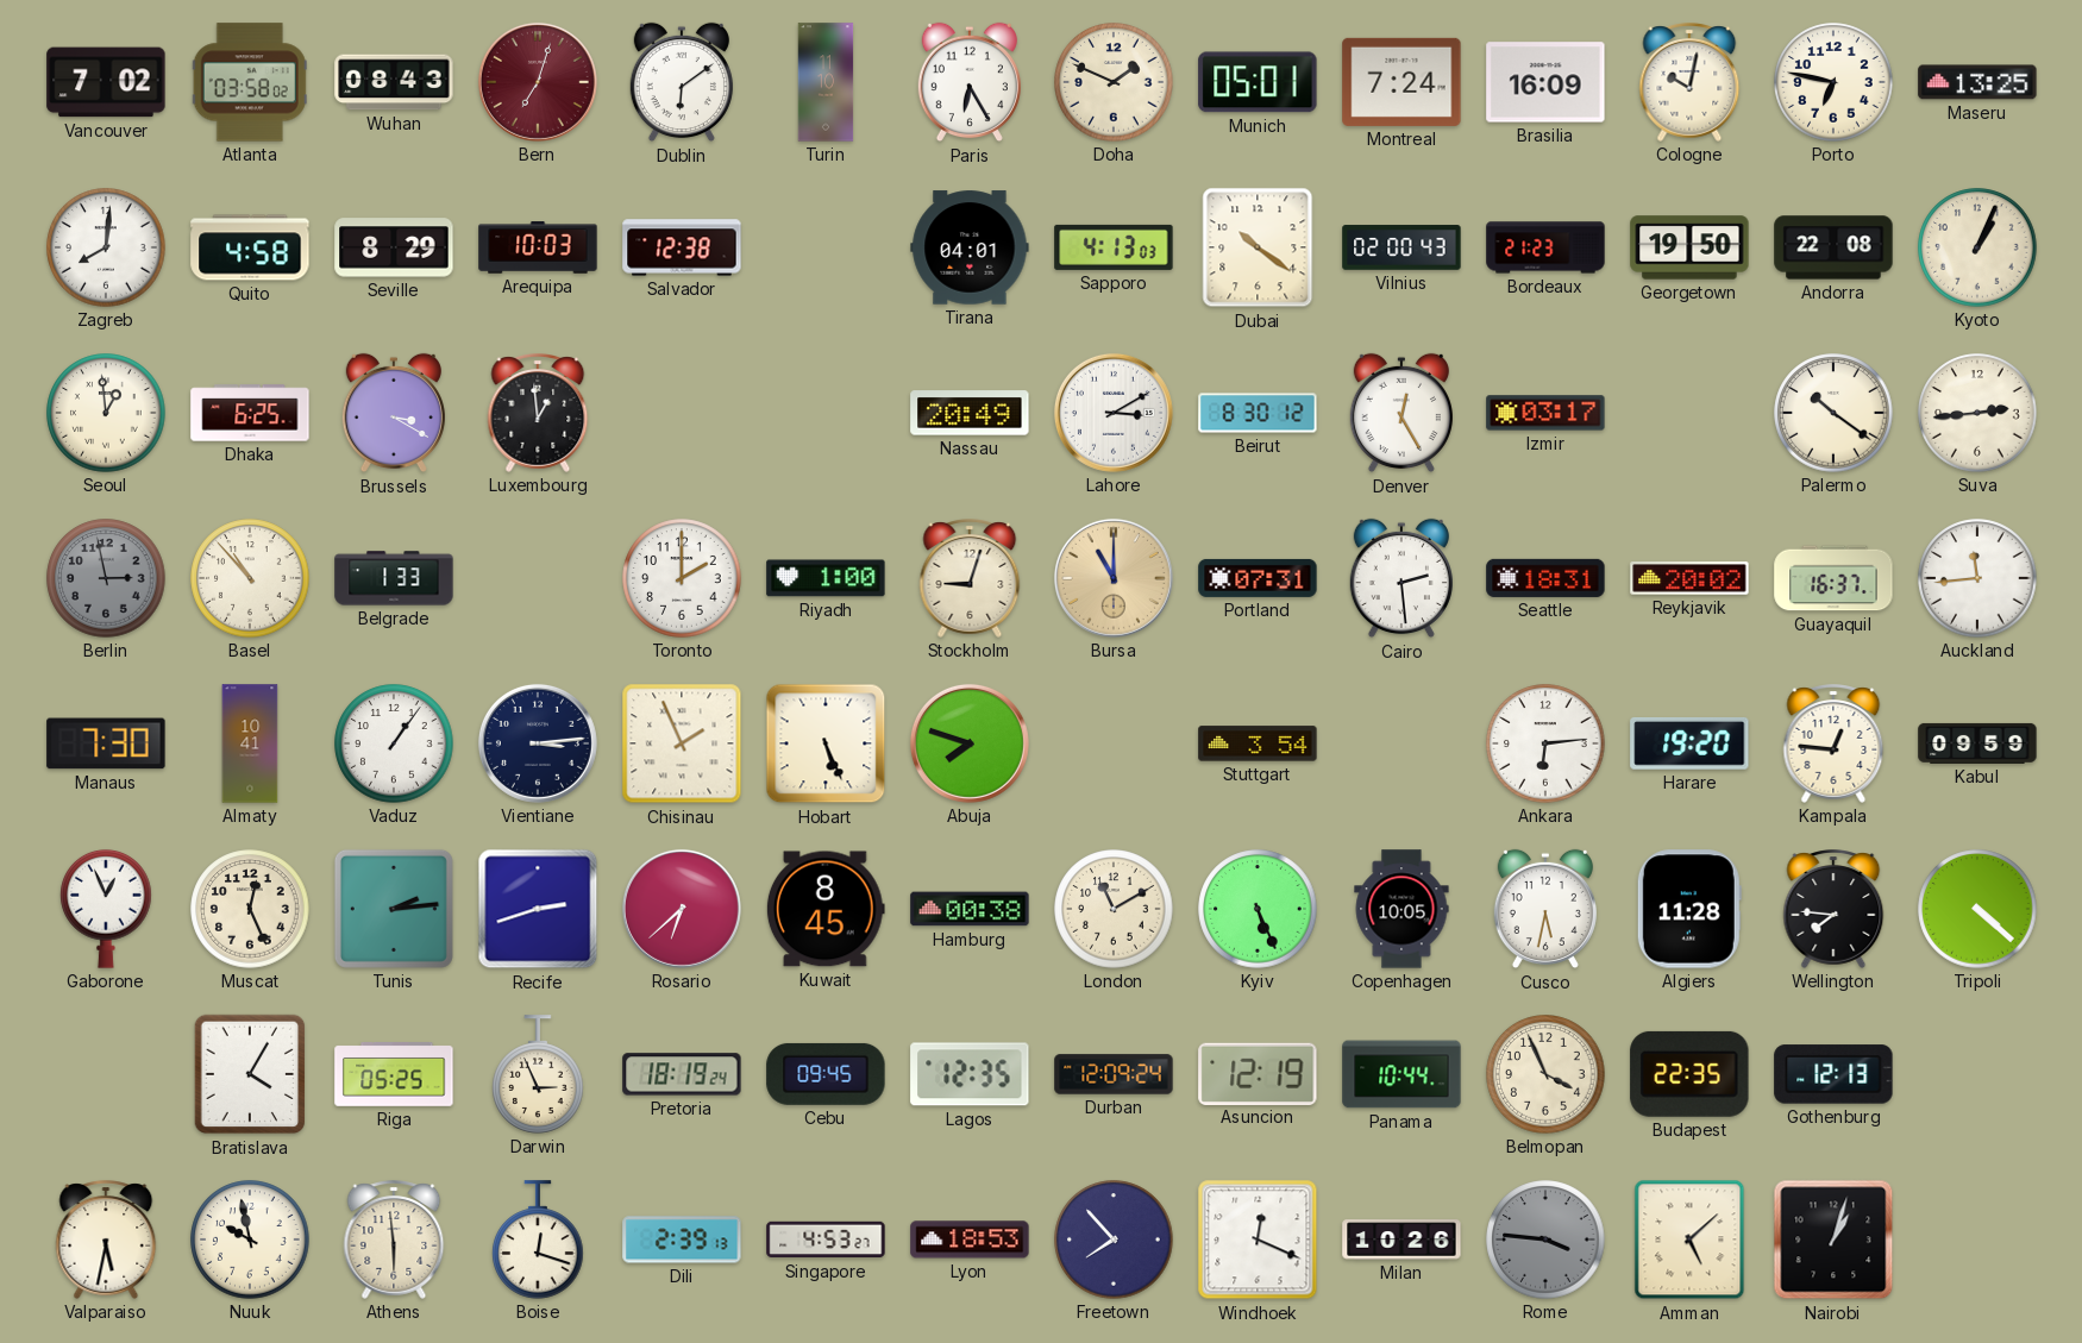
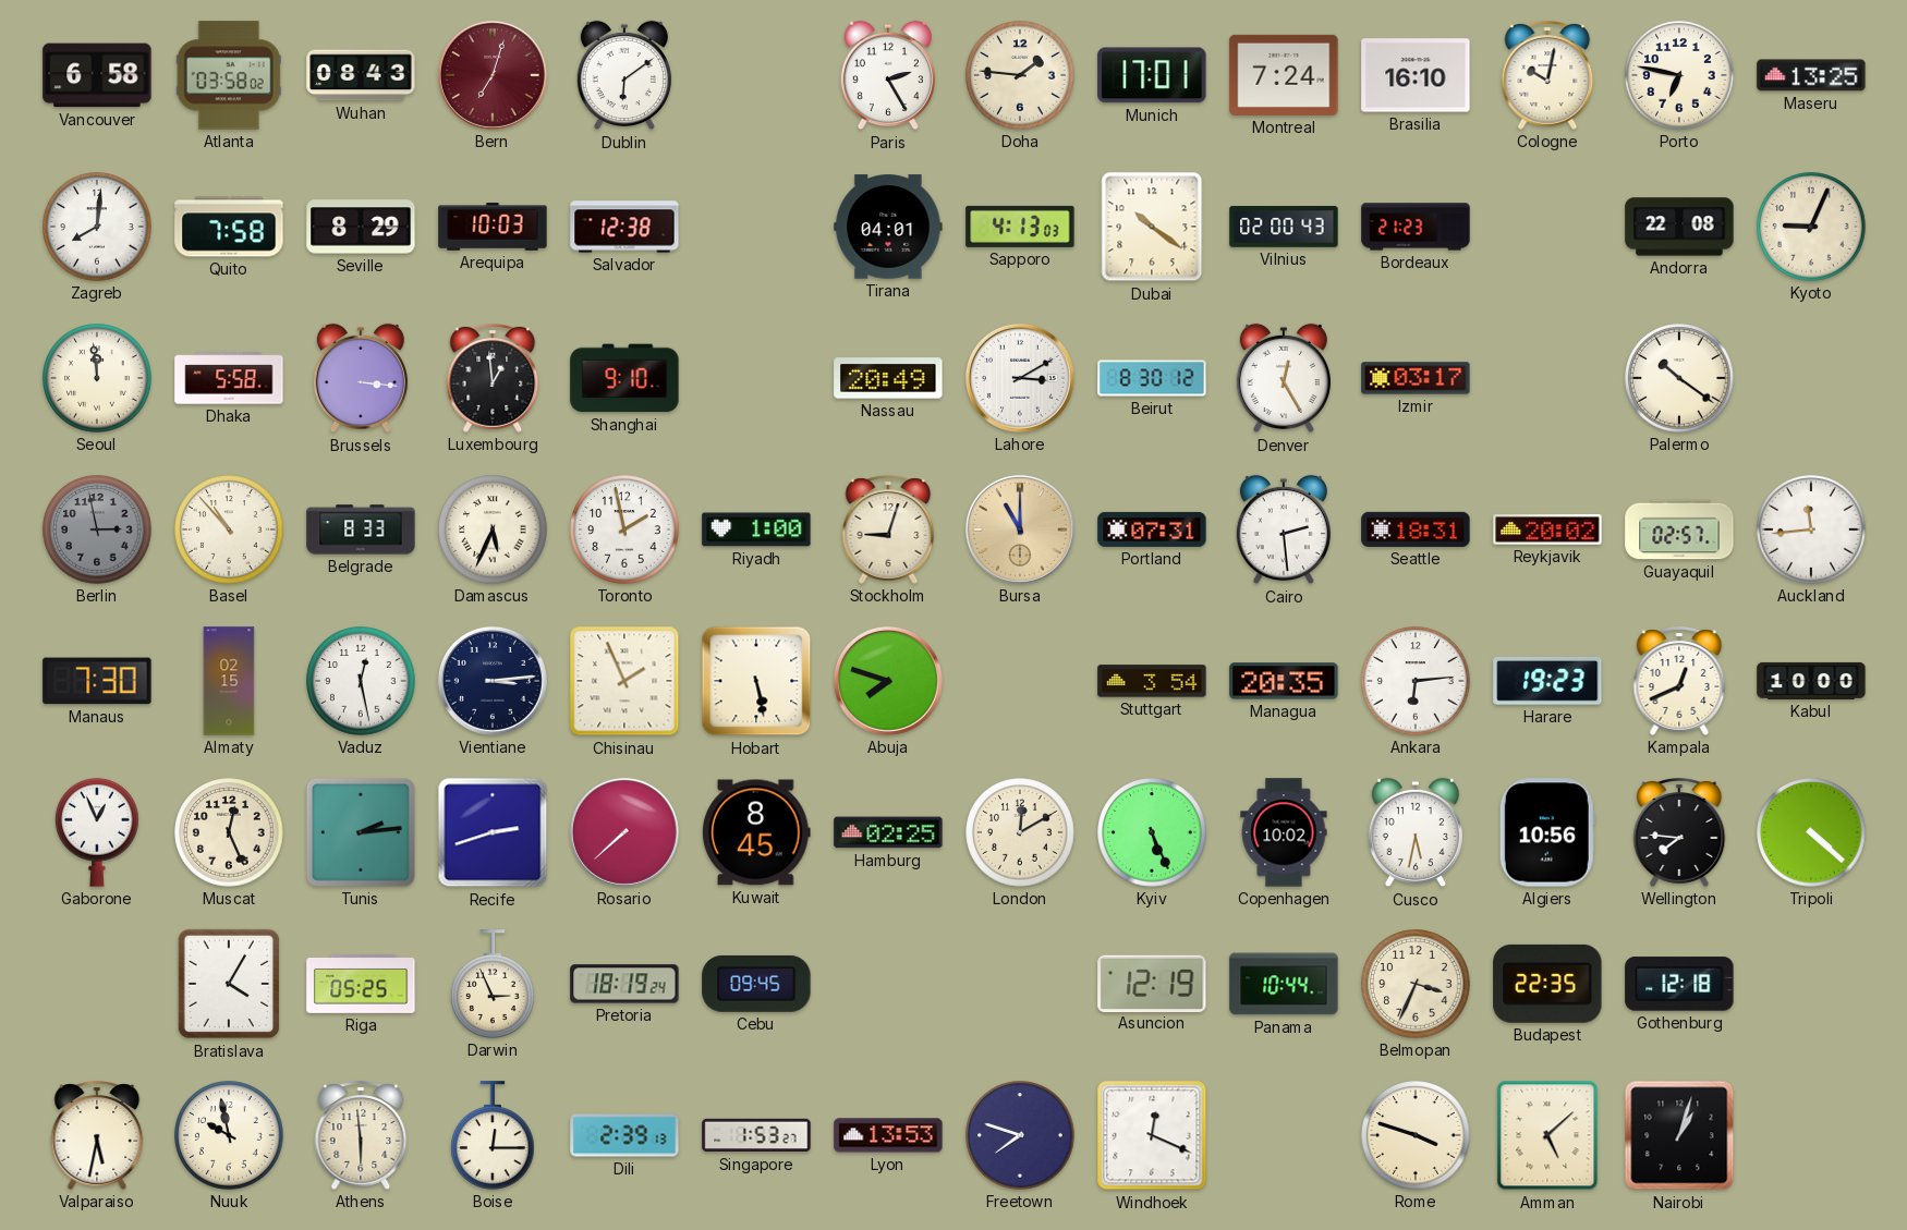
Vancouver: 7:02 -> 6:58 (97, 75)
Turin: 11:10 -> none (826, 82)
Paris: 6:25 -> 2:25 (888, 75)
Doha: 1:49 -> 1:46 (1020, 75)
Munich: 05:01 -> 17:01 (1152, 75)
Brasilia: 16:09 -> 16:10 (1416, 75)
Quito: 4:58 -> 7:58 (229, 227)
Georgetown: 19:50 -> none (1689, 247)
Kyoto: 1:04 -> 9:04 (1811, 227)
Seoul: 12:59 -> 11:59 (97, 378)
Dhaka: 6:25 -> 5:58 (229, 378)
Brussels: 3:20 -> 3:16 (361, 378)
Shanghai: none -> 9:10 (624, 378)
Suva: 2:44 -> none (1977, 413)
Belgrade: 1:33 -> 8:33 (361, 529)
Damascus: none -> 5:34 (493, 529)
Toronto: 2:00 -> 1:58 (624, 529)
Guayaquil: 16:37 -> 02:57 (1679, 529)
Almaty: 10:41 -> 02:15 (229, 681)
Vaduz: 1:06 -> 12:28 (361, 681)
Hobart: 5:26 -> 5:28 (756, 681)
Managua: none -> 20:35 (1284, 681)
Harare: 19:20 -> 19:23 (1547, 681)
Kampala: 12:46 -> 12:41 (1679, 681)
Kabul: 09:59 -> 10:00 (1811, 681)
Rosario: 6:38 -> 7:38 (624, 832)
Hamburg: 00:38 -> 02:25 (888, 832)
London: 11:10 -> 12:10 (1020, 832)
Copenhagen: 10:05 -> 10:02 (1284, 832)
Algiers: 11:28 -> 10:56 (1547, 832)
Lagos: 12:35 -> none (970, 1074)
Durban: 12:09 -> none (1114, 1074)
Belmopan: 3:56 -> 3:34 (1416, 984)
Gothenburg: 12:13 -> 12:18 (1679, 984)
Boise: 12:18 -> 12:15 (493, 1135)
Singapore: 4:53 -> 1:53 (756, 1135)
Lyon: 18:53 -> 13:53 (888, 1135)
Freetown: 7:53 -> 7:48 (1020, 1135)
Milan: 10:26 -> none (1401, 1240)
Rome: 3:46 -> 3:48 (1416, 1135)
Rome dial: grey -> cream (1416, 1135)
